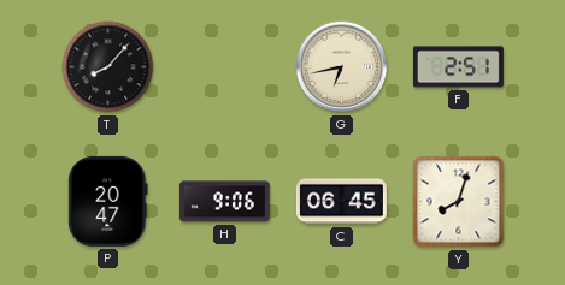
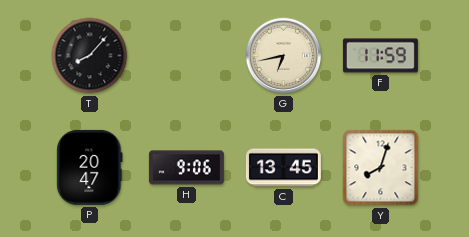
F: 2:51 -> 11:59 (380, 56)
C: 06:45 -> 13:45 (283, 168)
